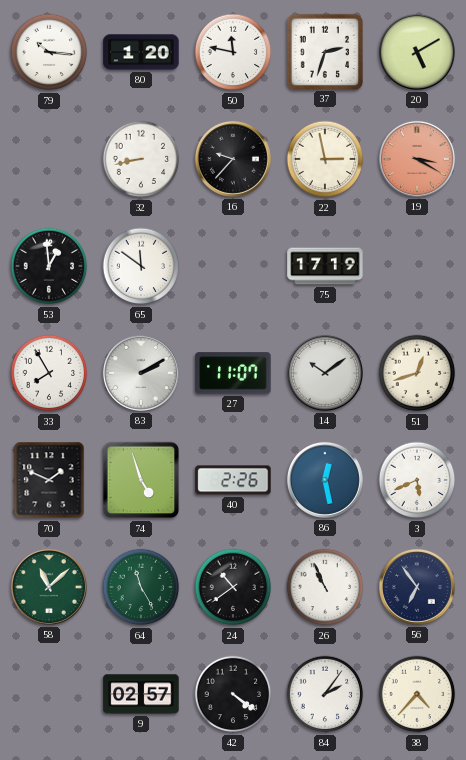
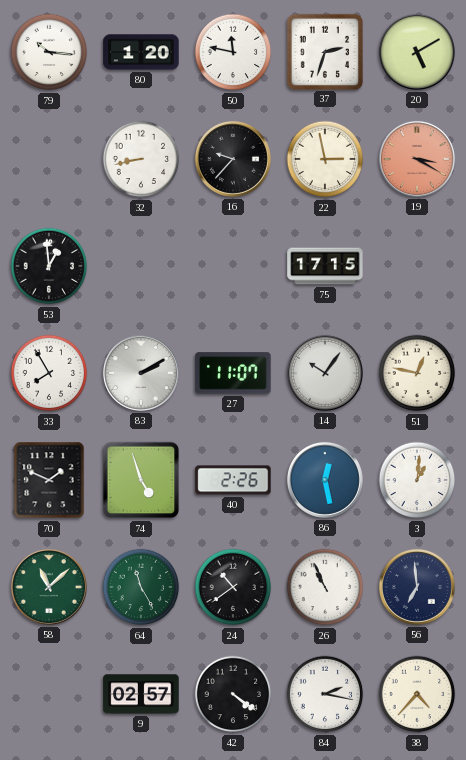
65: 11:51 -> none (141, 266)
75: 17:19 -> 17:15 (325, 266)
14: 10:09 -> 10:06 (325, 373)
51: 12:42 -> 12:47 (417, 373)
3: 5:41 -> 1:01 (417, 480)
56: 6:54 -> 6:59 (417, 587)
84: 2:06 -> 2:17 (325, 694)
